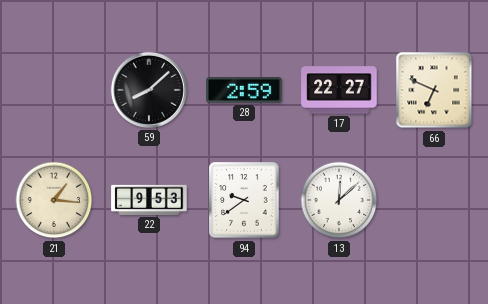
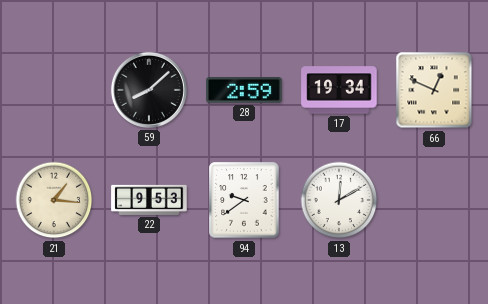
17: 22:27 -> 19:34 (339, 90)
66: 6:49 -> 12:49 (434, 90)
13: 12:08 -> 12:10 (339, 200)
